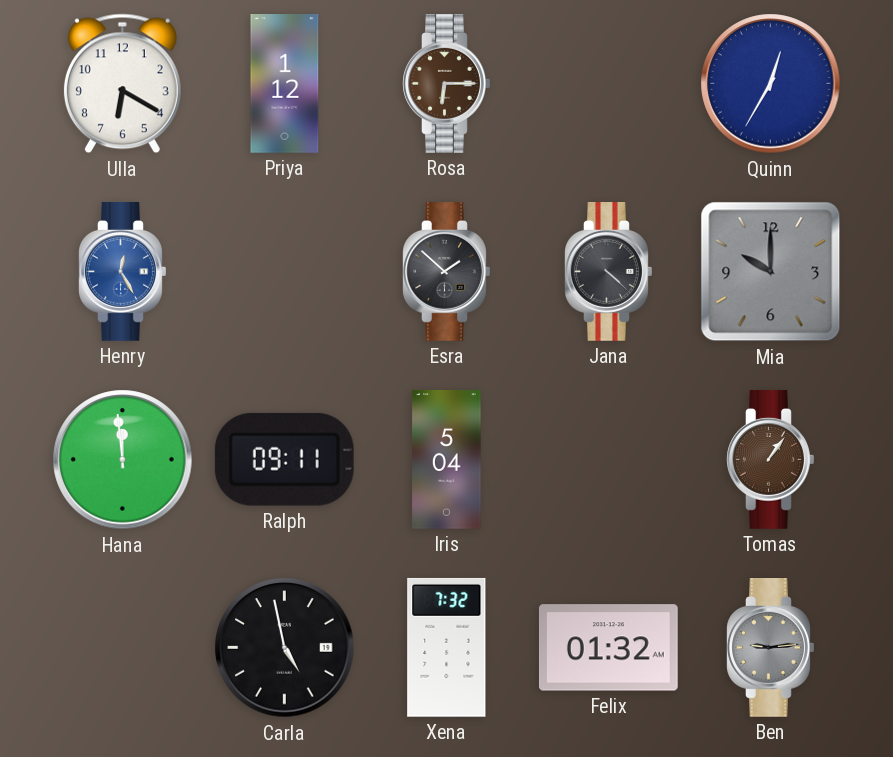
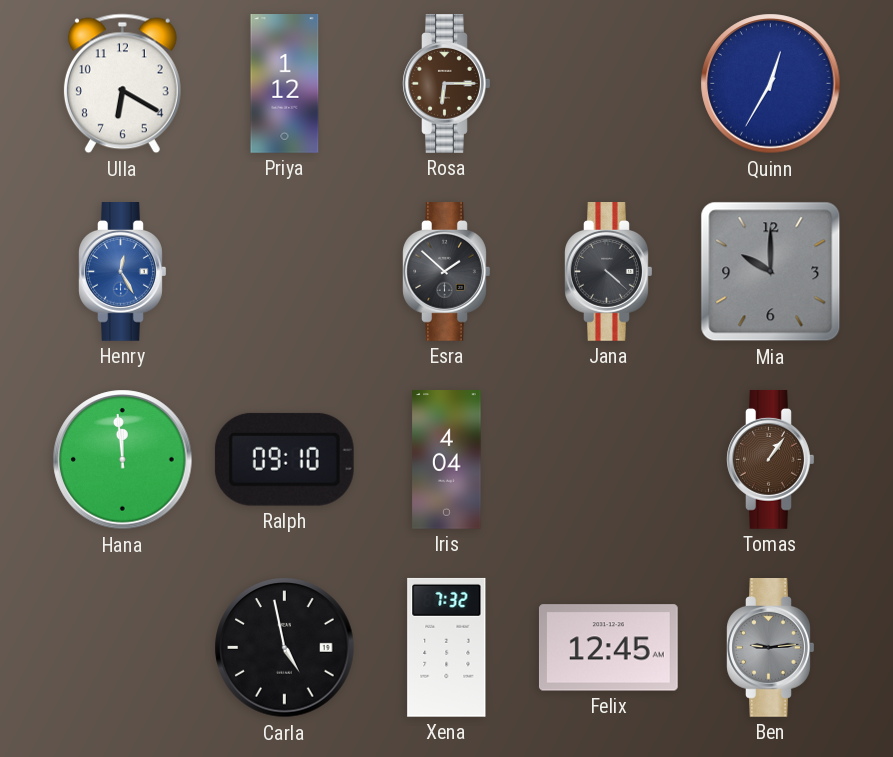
Ralph: 09:11 -> 09:10 (284, 459)
Iris: 5:04 -> 4:04 (447, 460)
Felix: 01:32 -> 12:45 (608, 648)
